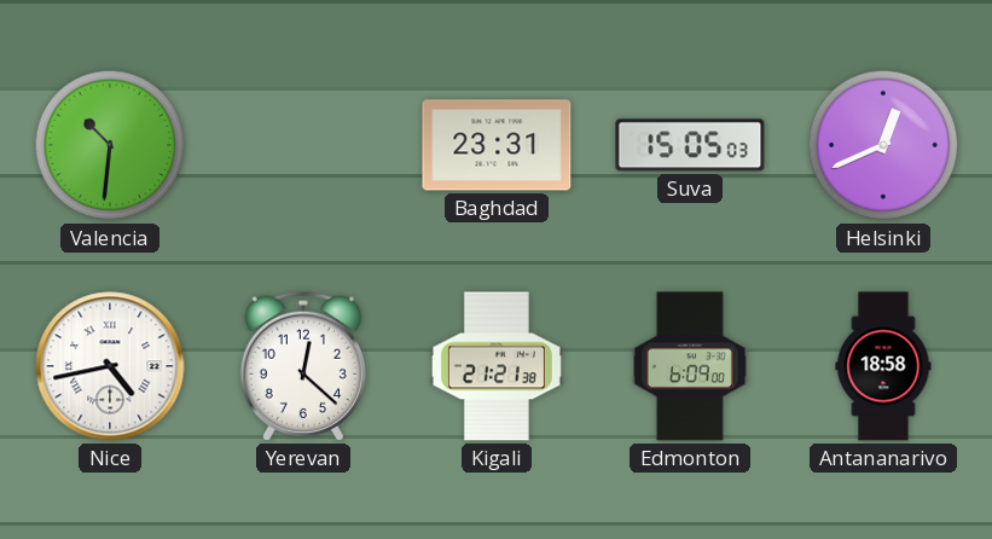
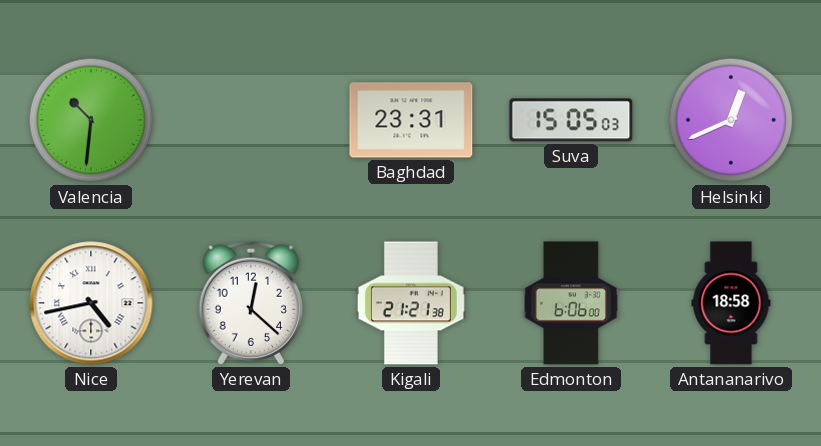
Edmonton: 6:09 -> 6:06 (571, 303)
